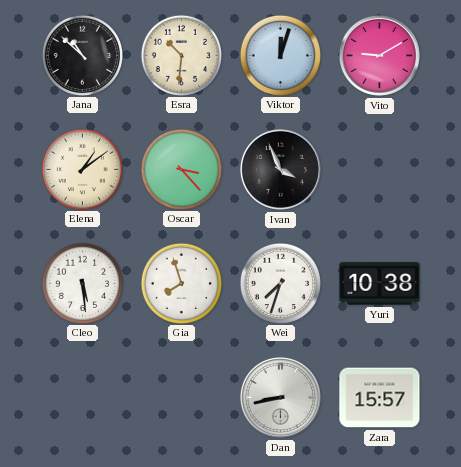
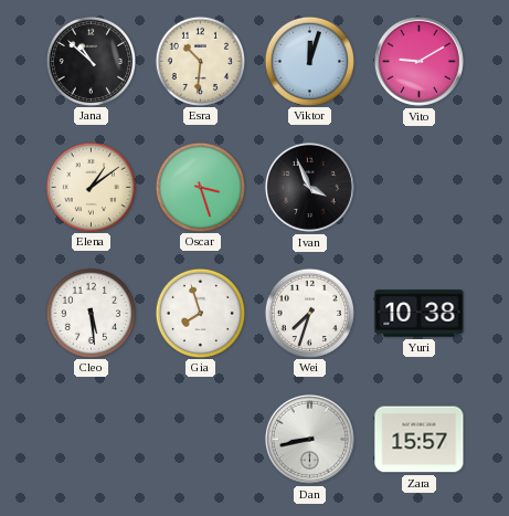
Oscar: 3:23 -> 3:27 (200, 187)
